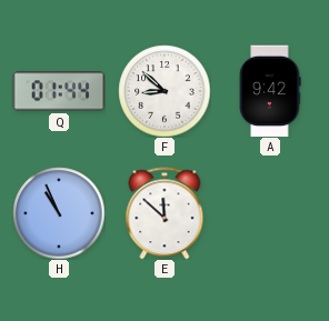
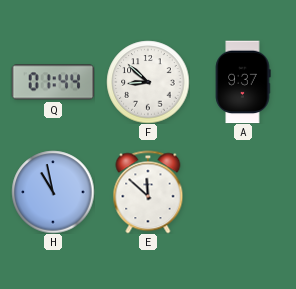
A: 9:42 -> 9:37 (243, 82)
H: 10:56 -> 10:58 (53, 192)
